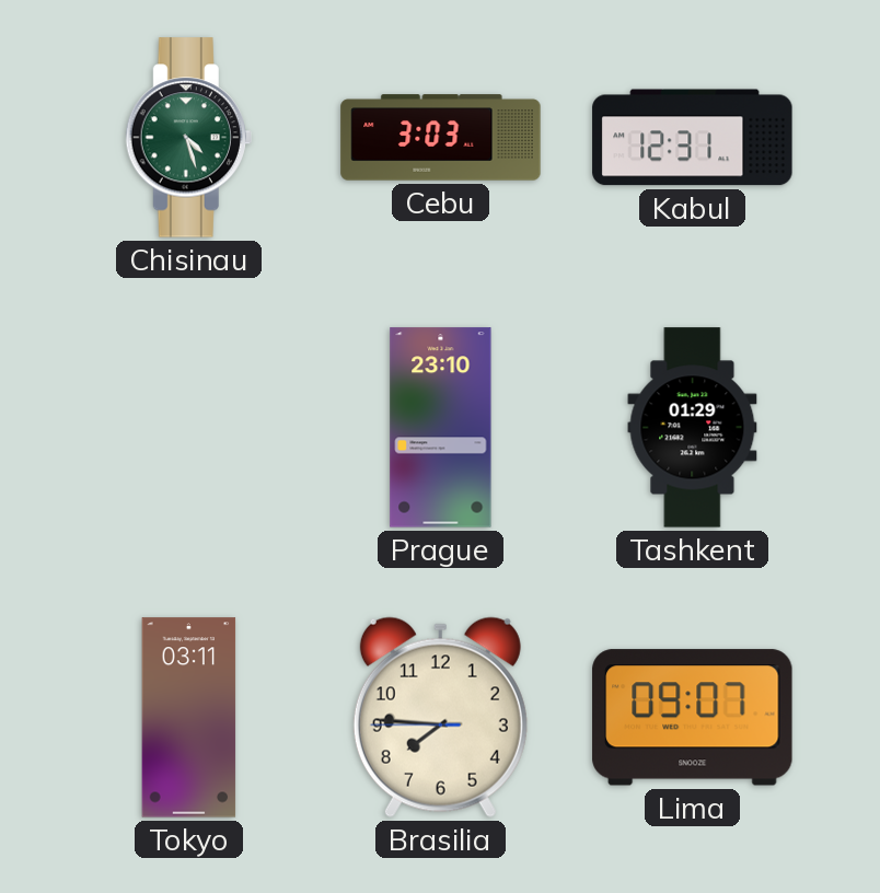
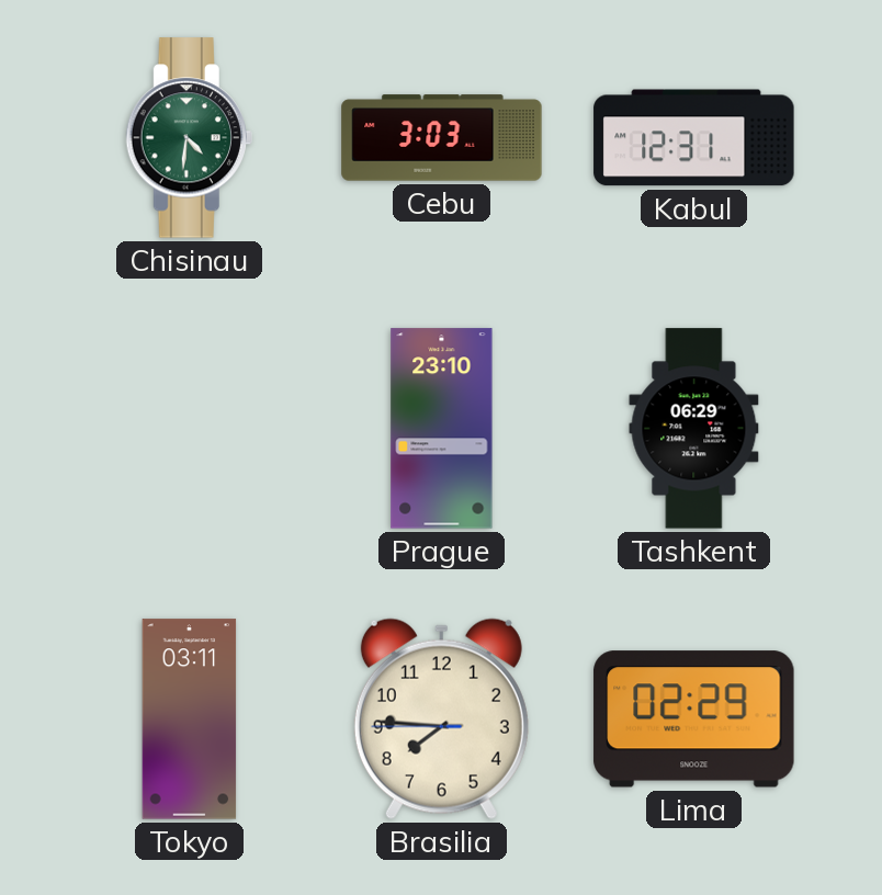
Chisinau: 4:27 -> 4:31 (189, 138)
Tashkent: 01:29 -> 06:29 (694, 429)
Lima: 09:07 -> 02:29 (694, 720)
